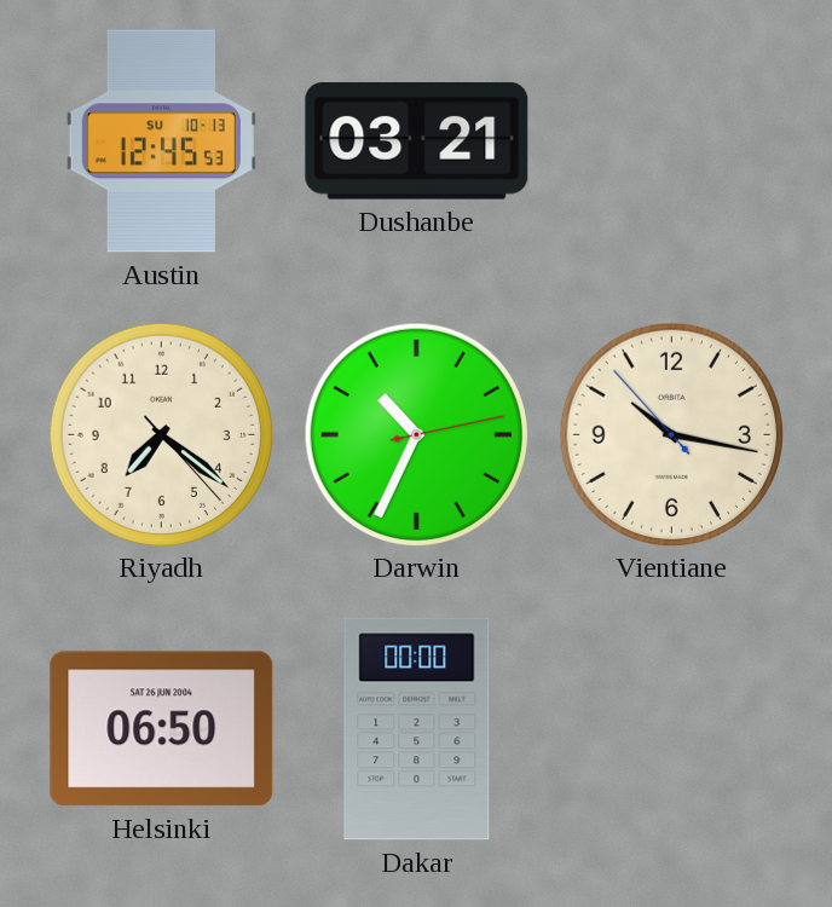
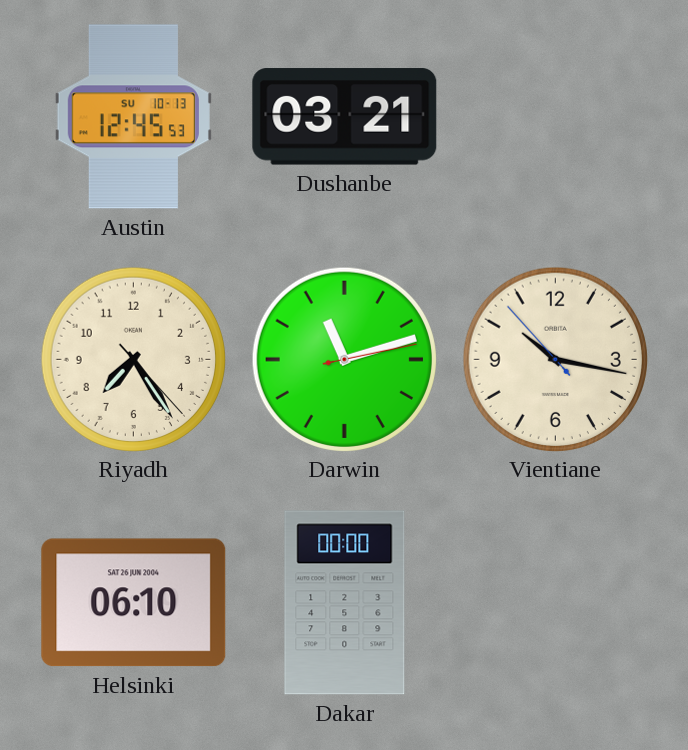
Riyadh: 7:21 -> 7:24 (133, 359)
Darwin: 10:34 -> 11:12 (344, 359)
Helsinki: 06:50 -> 06:10 (134, 603)
